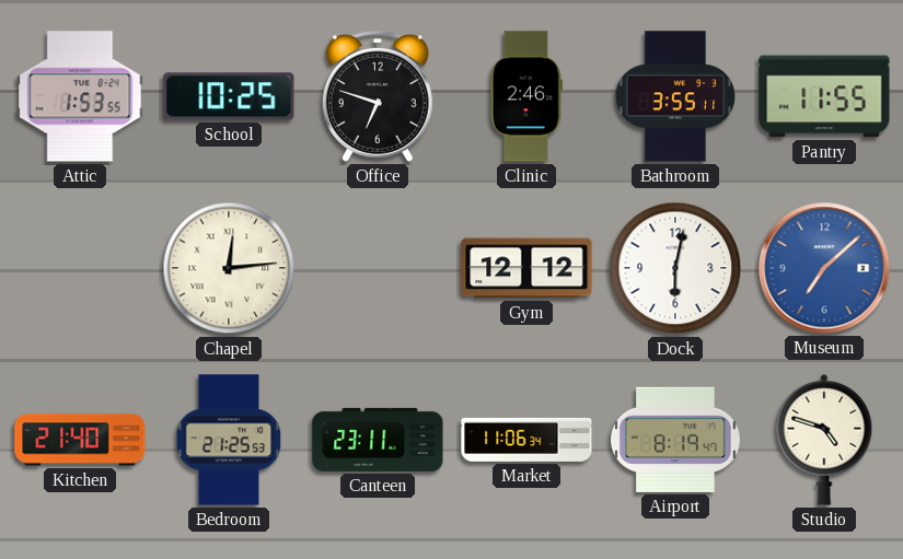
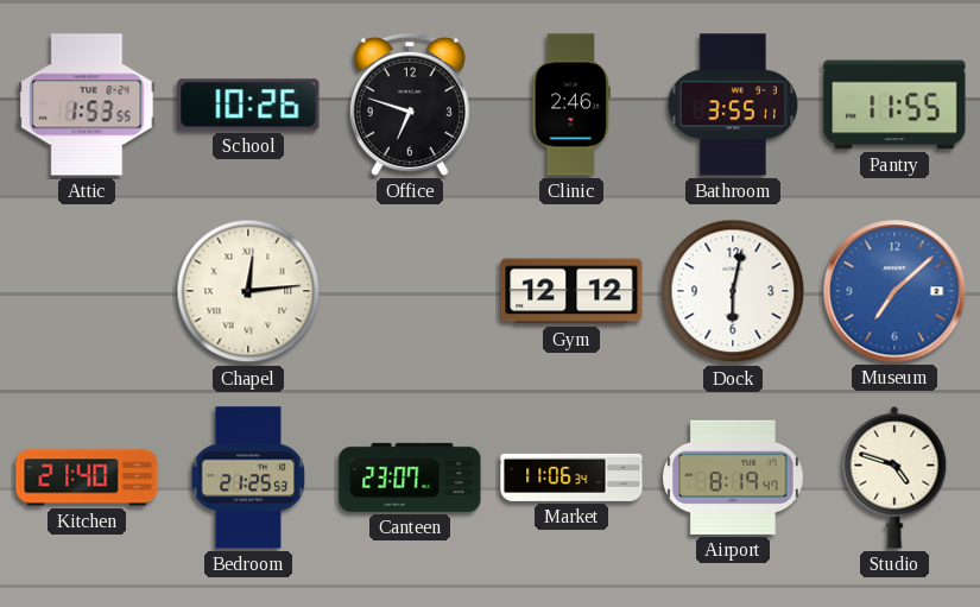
School: 10:25 -> 10:26 (248, 105)
Canteen: 23:11 -> 23:07 (410, 478)
